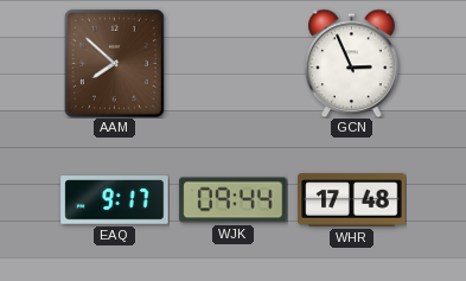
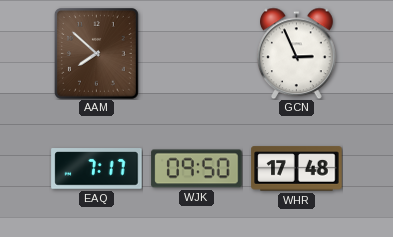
EAQ: 9:17 -> 7:17 (97, 169)
WJK: 09:44 -> 09:50 (197, 169)
